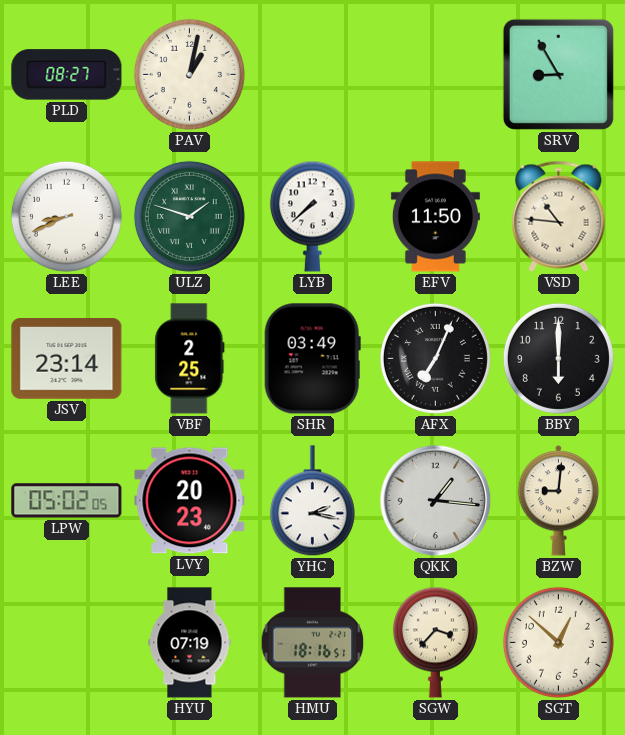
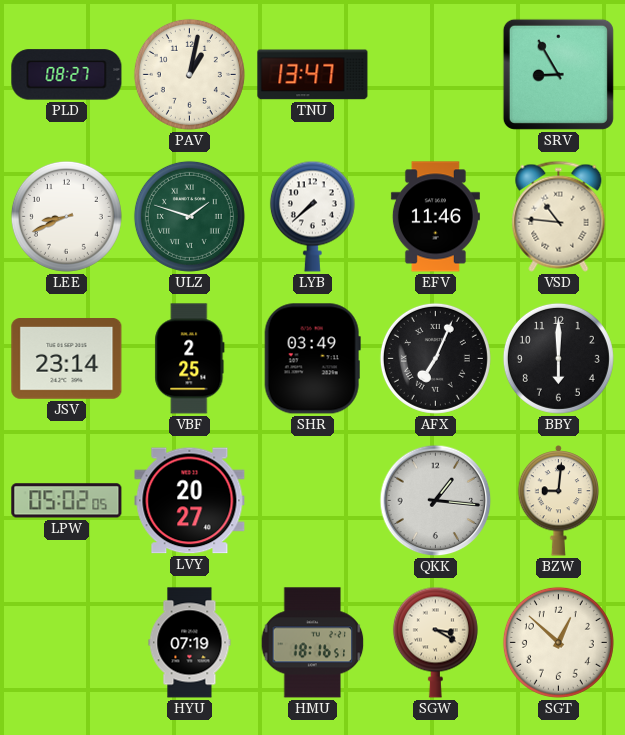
TNU: none -> 13:47 (313, 75)
EFV: 11:50 -> 11:46 (435, 217)
LVY: 20:23 -> 20:27 (190, 501)
YHC: 2:17 -> none (312, 501)
SGW: 3:37 -> 3:20 (435, 642)
